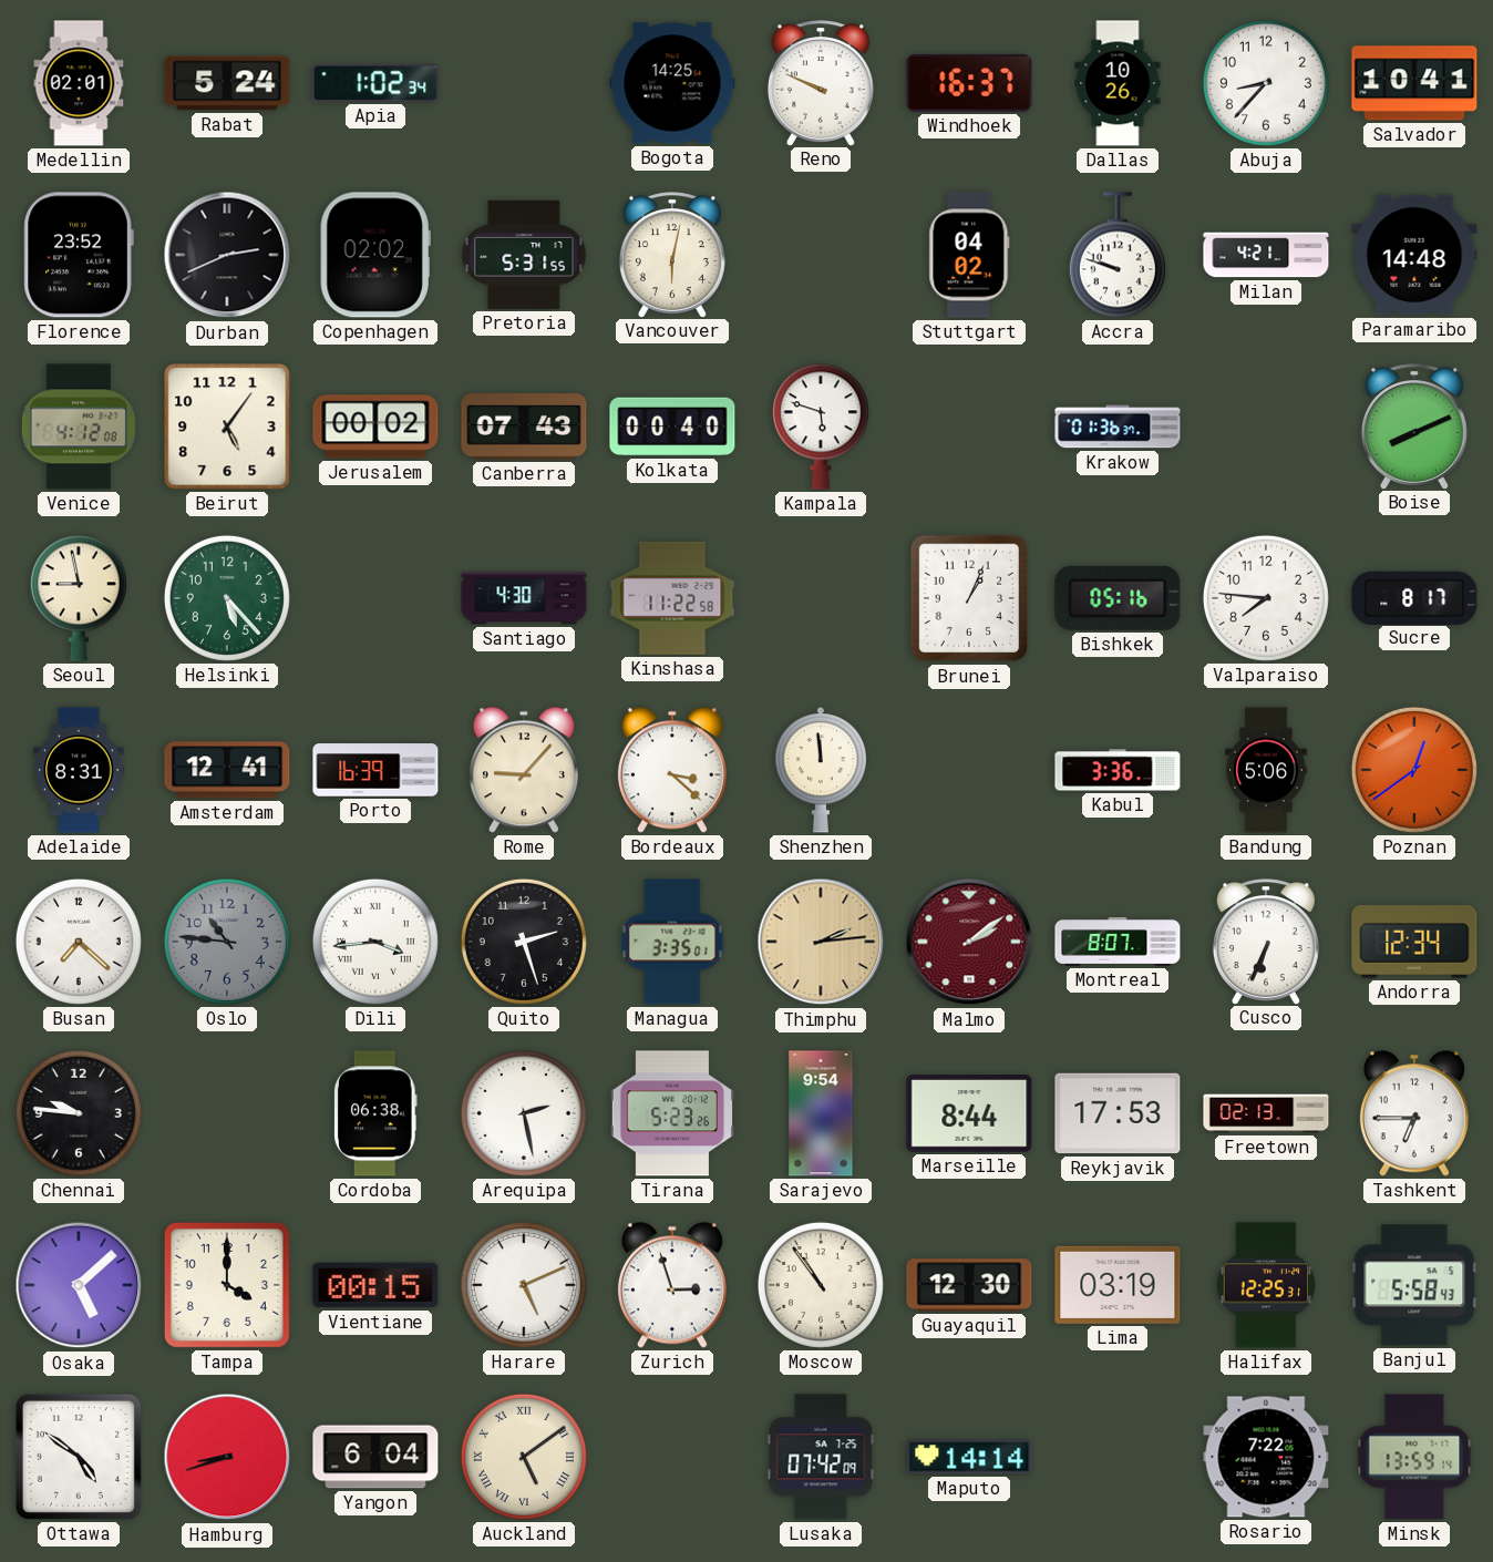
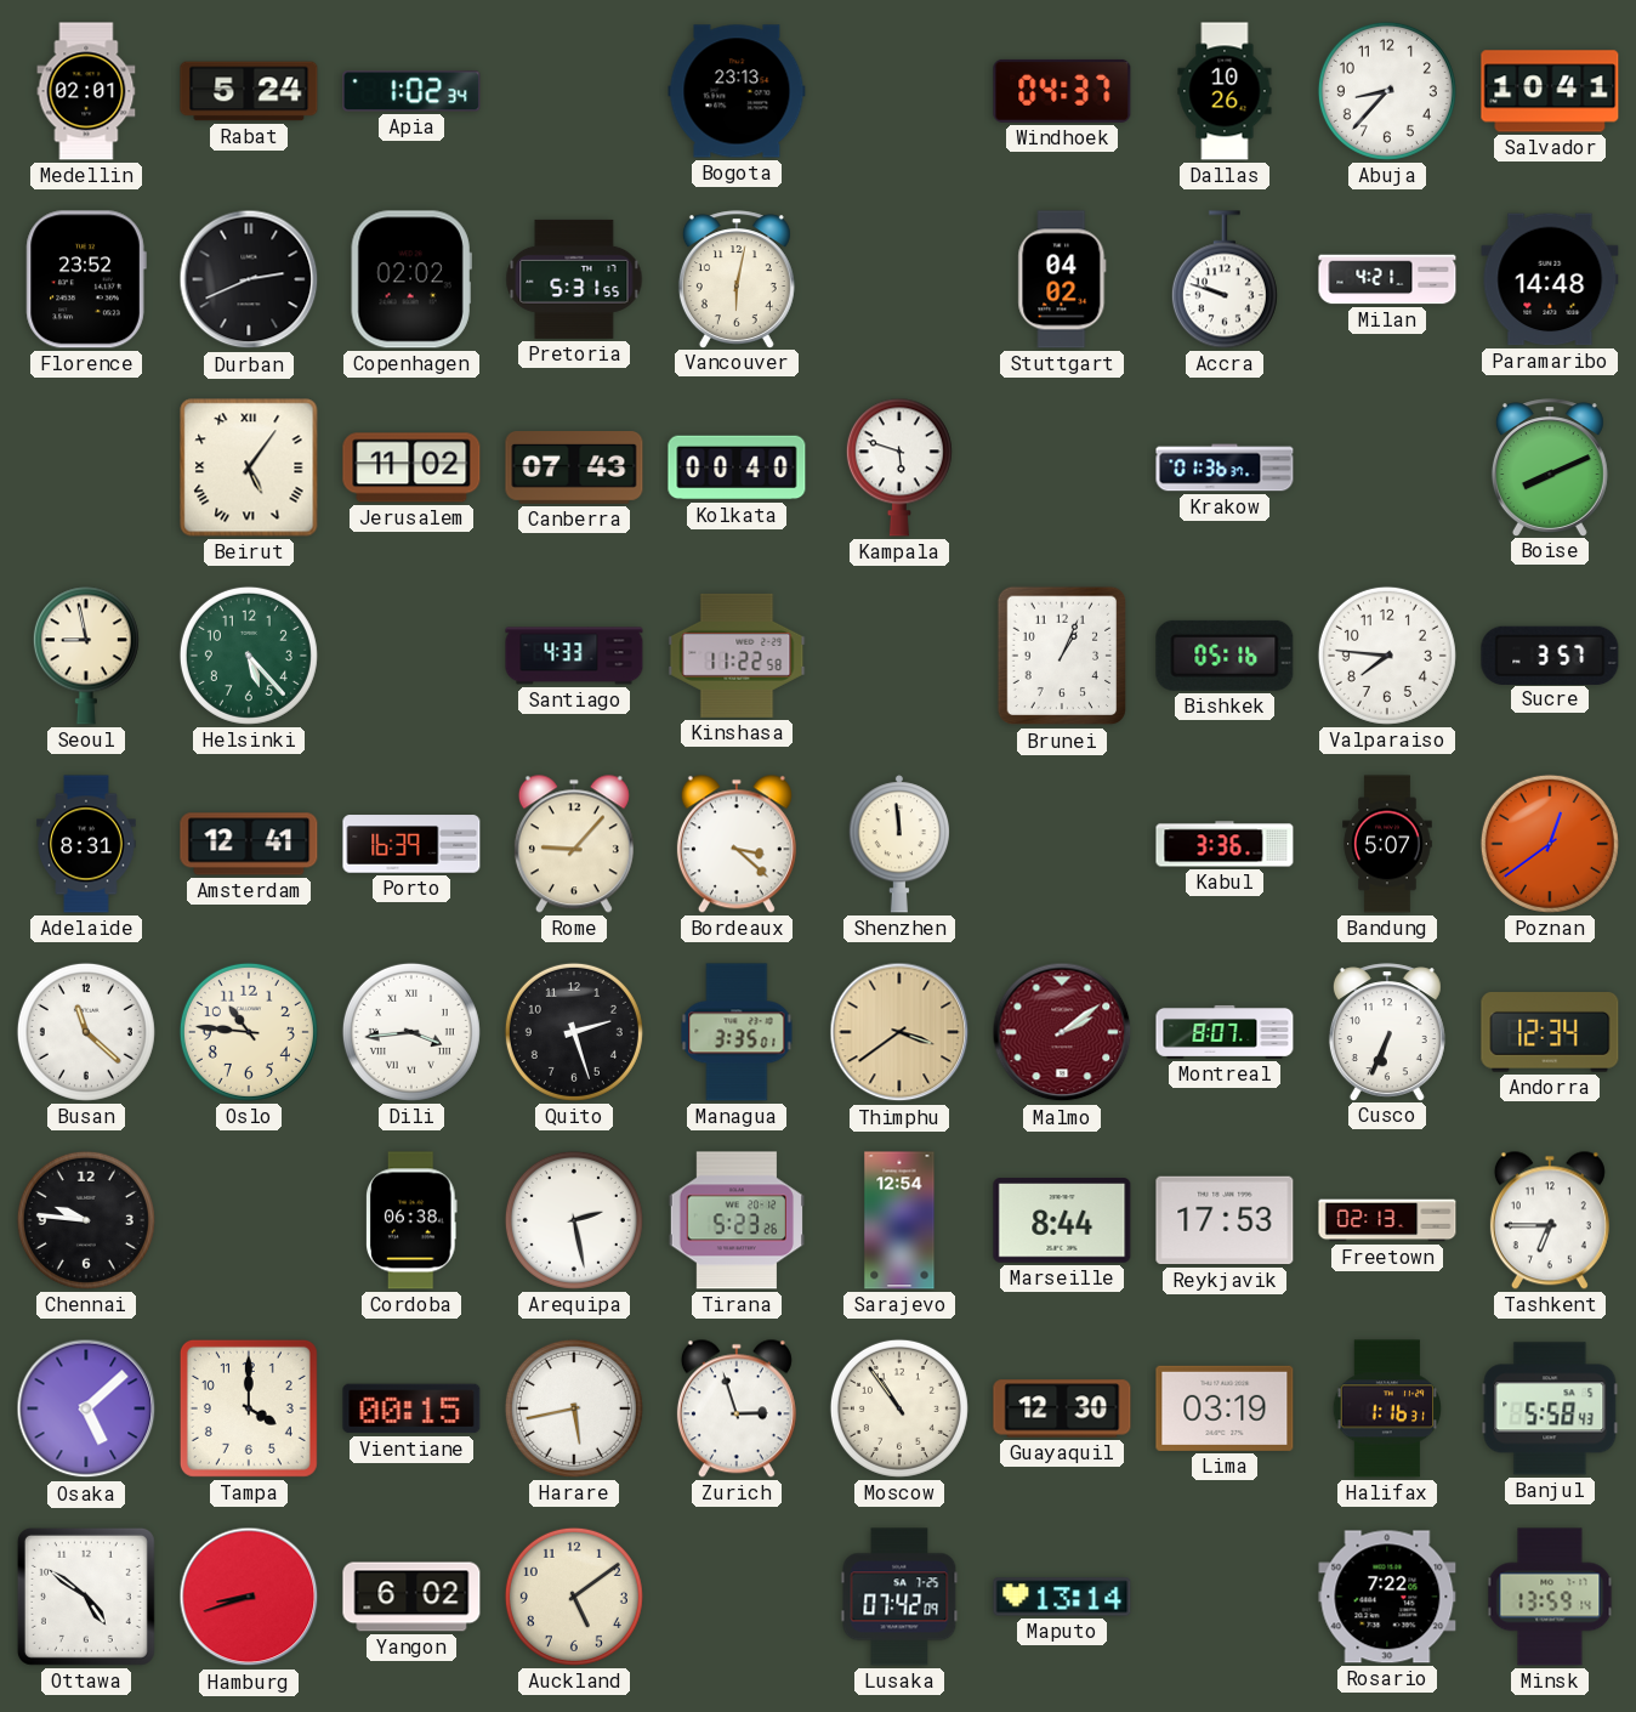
Bogota: 14:25 -> 23:13 (737, 91)
Reno: 9:49 -> none (821, 83)
Windhoek: 16:37 -> 04:37 (1062, 91)
Venice: 4:12 -> none (79, 427)
Beirut numerals: Arabic -> Roman (249, 467)
Jerusalem: 00:02 -> 11:02 (411, 467)
Santiago: 4:30 -> 4:33 (574, 656)
Sucre: 8:17 -> 3:57 (1550, 654)
Bandung: 5:06 -> 5:07 (1387, 844)
Busan: 7:22 -> 11:22 (86, 1032)
Oslo dial: grey -> cream (249, 1032)
Thimphu: 2:14 -> 3:39 (899, 1032)
Sarajevo: 9:54 -> 12:54 (899, 1220)
Harare: 5:11 -> 5:43 (574, 1408)
Halifax: 12:25 -> 1:16 (1387, 1408)
Yangon: 6:04 -> 6:02 (411, 1597)
Auckland numerals: Roman -> Arabic (574, 1597)
Maputo: 14:14 -> 13:14 (1062, 1597)
